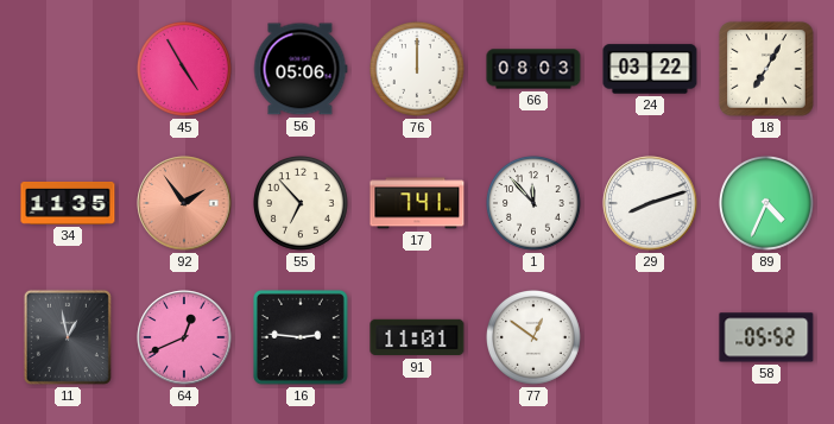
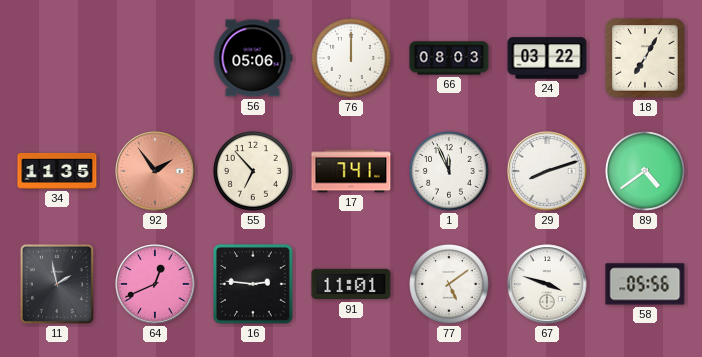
45: 4:55 -> none (185, 70)
1: 11:53 -> 11:56 (450, 172)
89: 4:34 -> 4:39 (646, 172)
11: 12:58 -> 1:58 (57, 284)
77: 12:51 -> 5:09 (450, 285)
67: none -> 3:48 (547, 284)
58: 05:52 -> 05:56 (645, 284)
